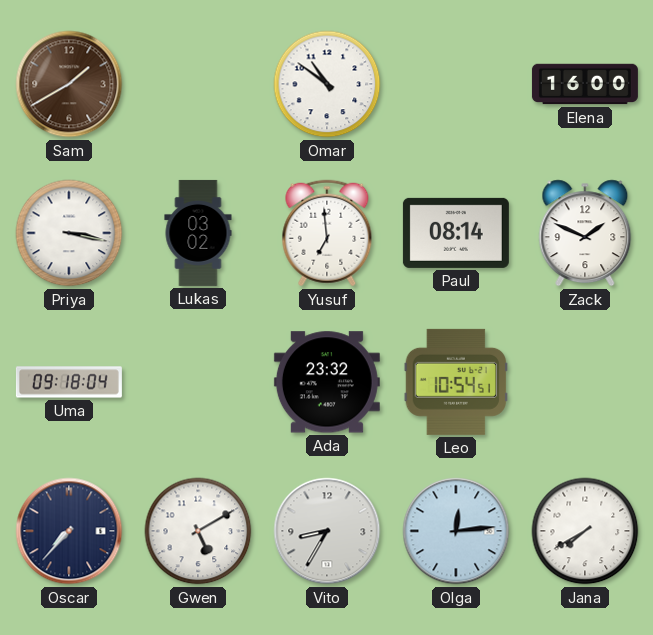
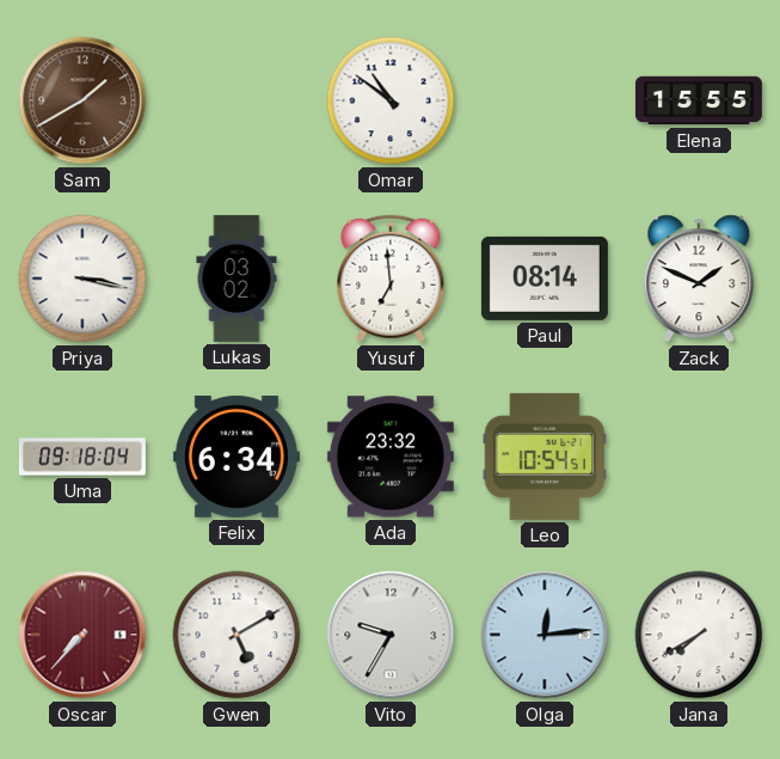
Elena: 16:00 -> 15:55 (699, 100)
Felix: none -> 6:34 (237, 457)
Oscar dial: navy -> burgundy (82, 635)
Vito: 8:35 -> 9:35 (391, 635)
